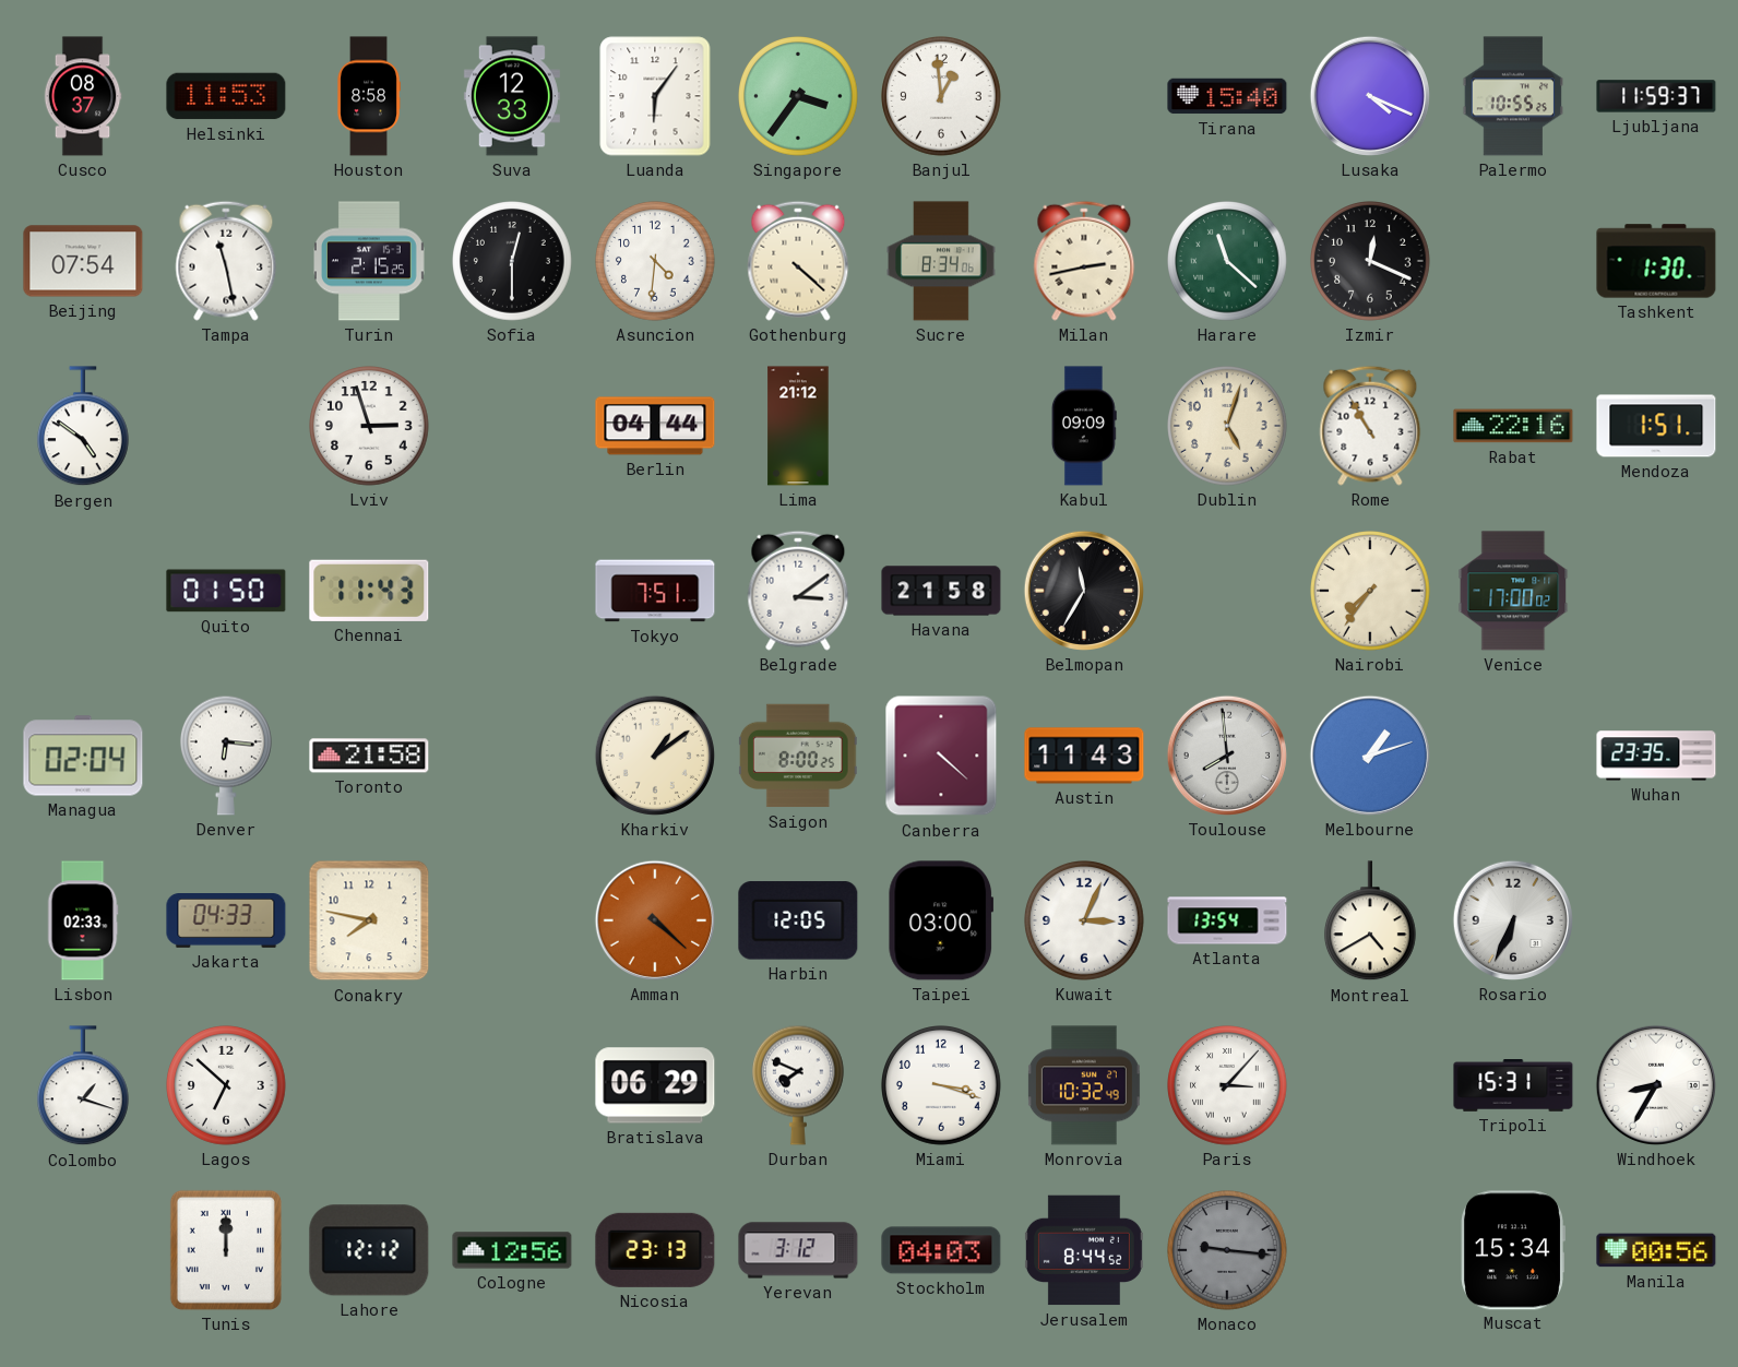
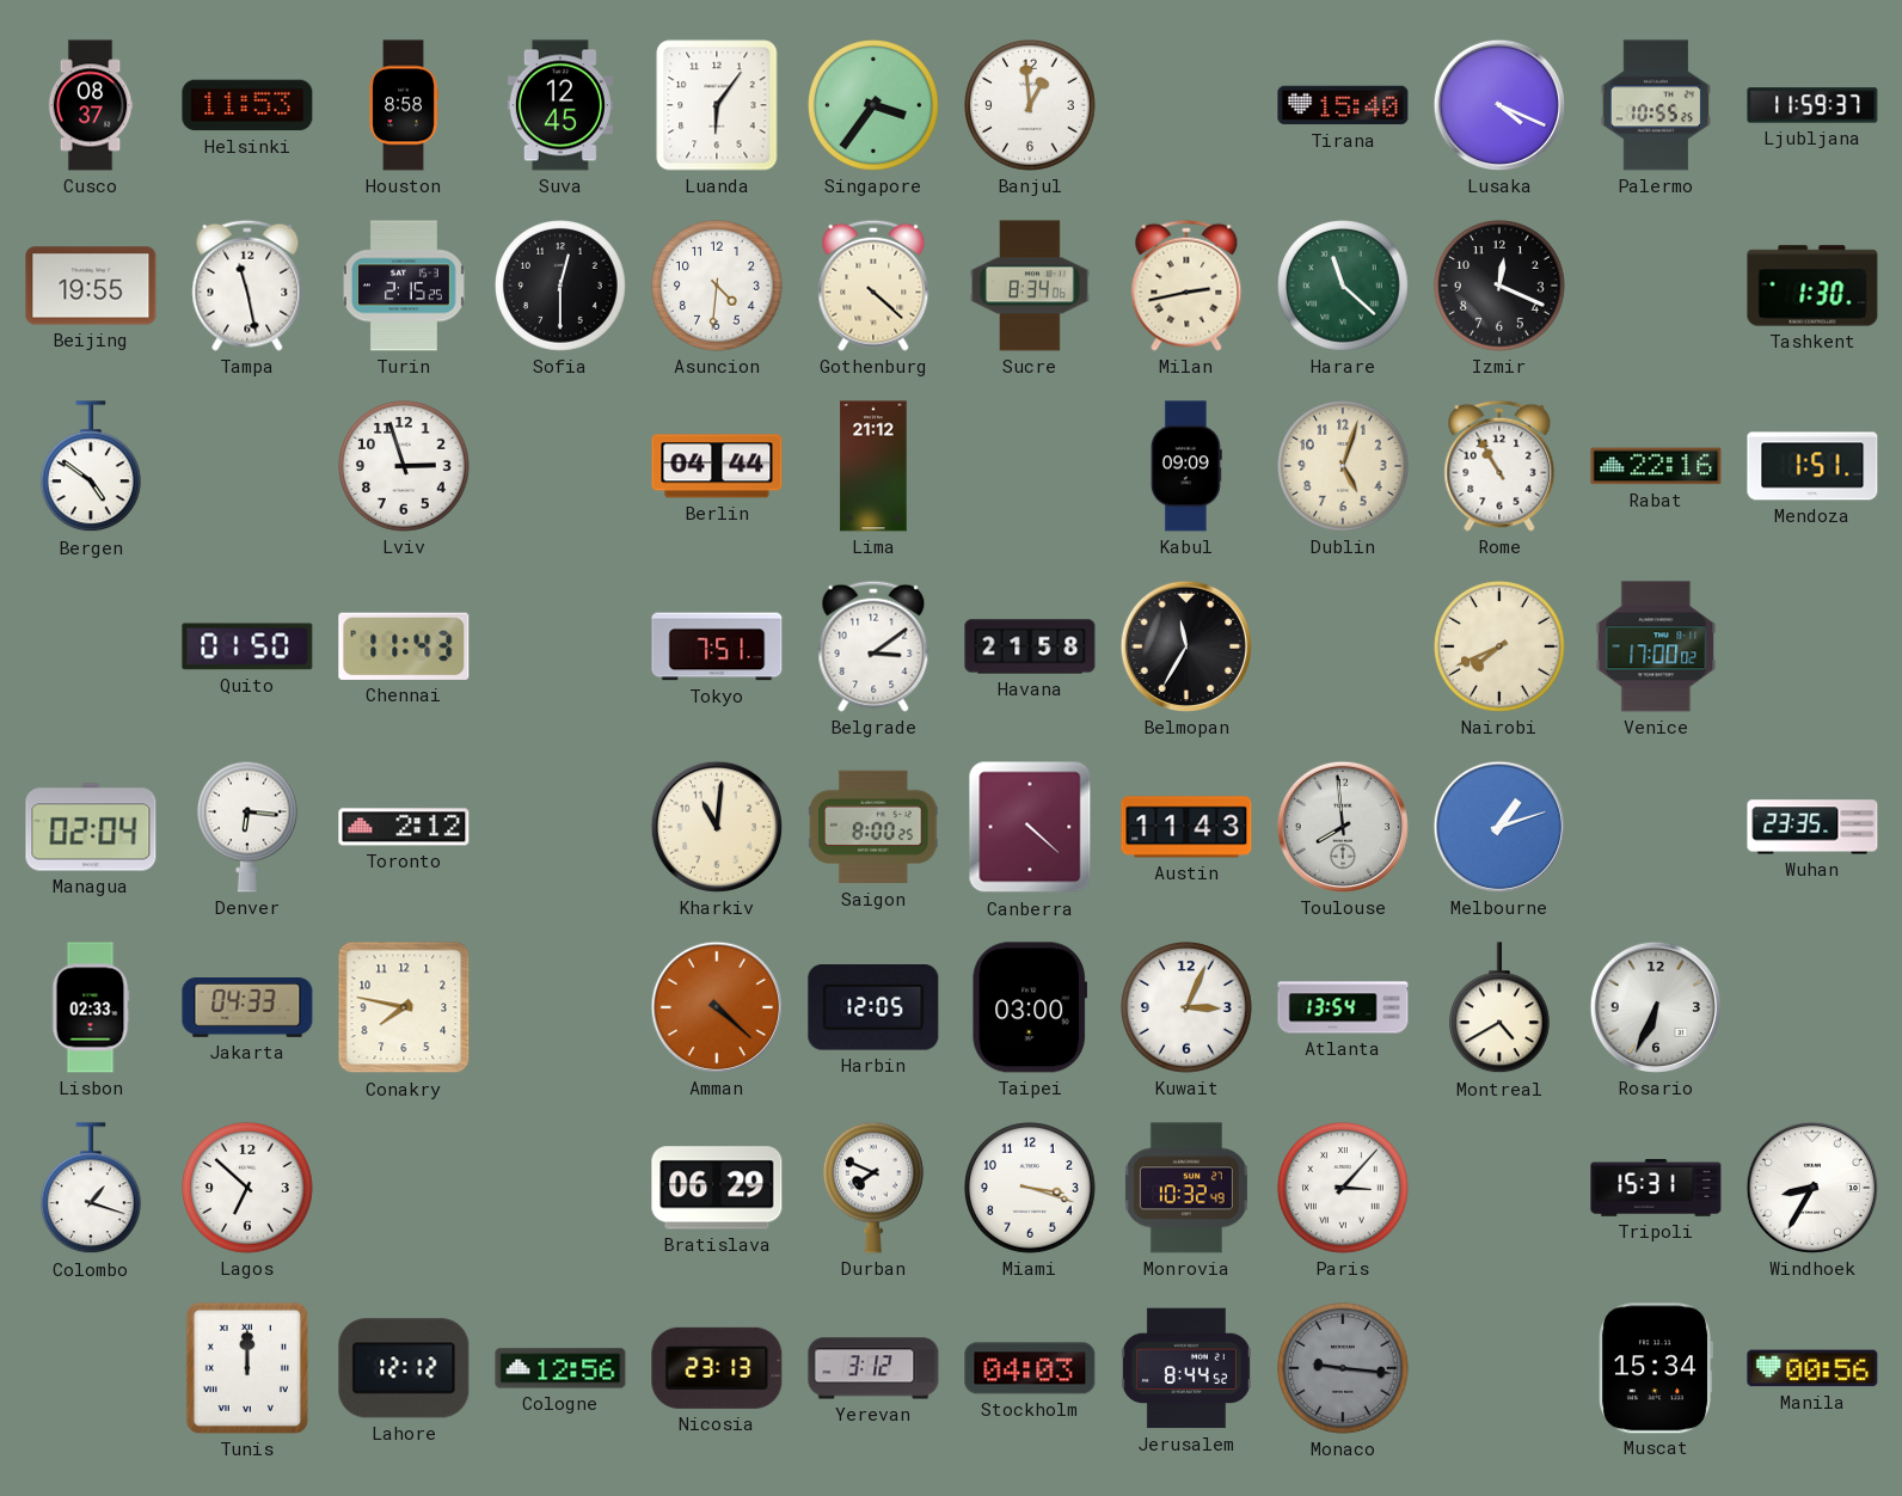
Suva: 12:33 -> 12:45 (560, 105)
Beijing: 07:54 -> 19:55 (91, 286)
Nairobi: 7:36 -> 7:41 (1501, 648)
Toronto: 21:58 -> 2:12 (404, 827)
Kharkiv: 1:09 -> 11:01 (717, 827)
